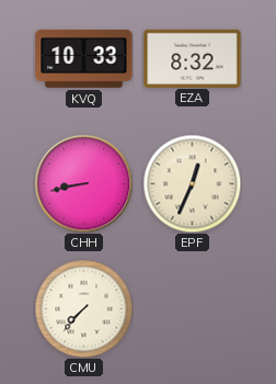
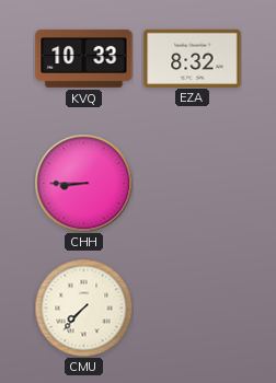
CHH: 8:43 -> 8:45 (83, 183)
EPF: 12:34 -> none (192, 183)
